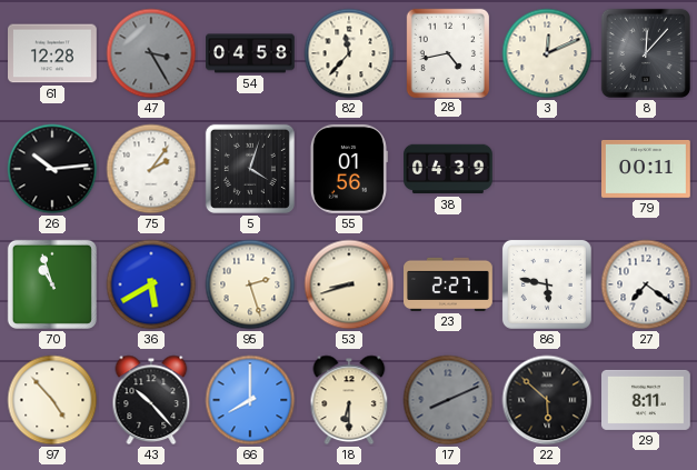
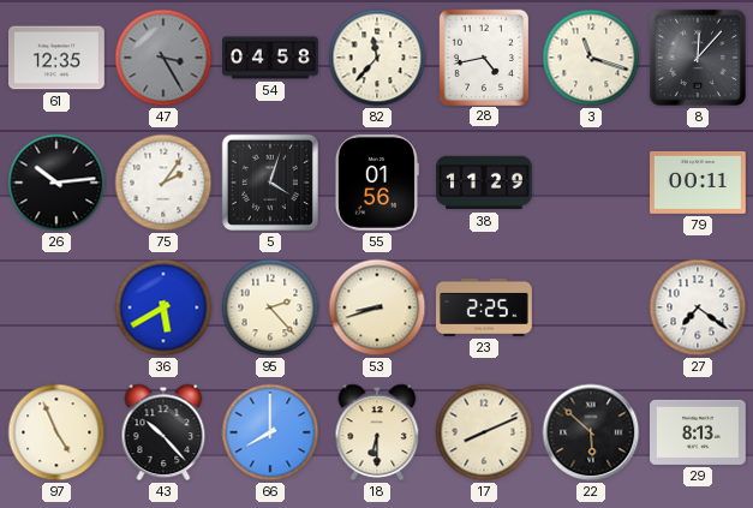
61: 12:28 -> 12:35 (58, 58)
3: 12:11 -> 11:18 (591, 58)
38: 04:39 -> 11:29 (485, 183)
70: 10:57 -> none (52, 284)
95: 2:27 -> 2:23 (270, 307)
23: 2:27 -> 2:25 (485, 307)
86: 5:47 -> none (547, 284)
97: 4:53 -> 4:56 (56, 432)
17 dial: grey -> cream (484, 432)
29: 8:11 -> 8:13 (699, 432)
